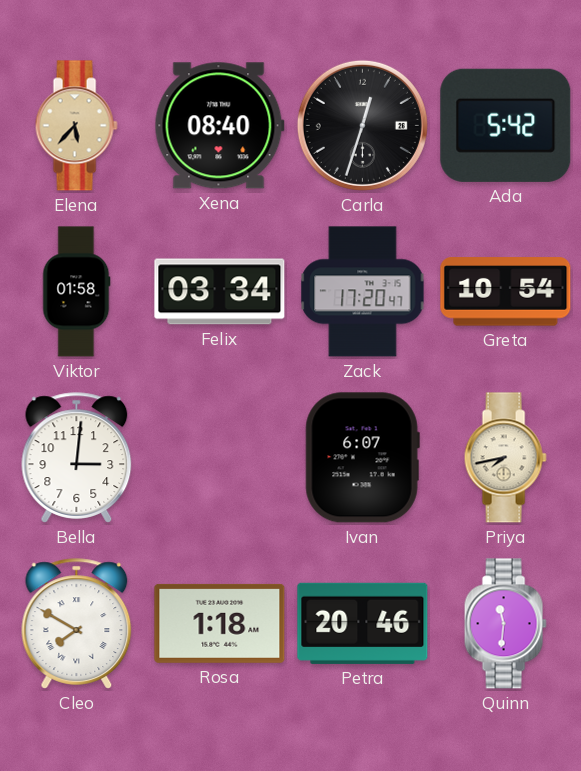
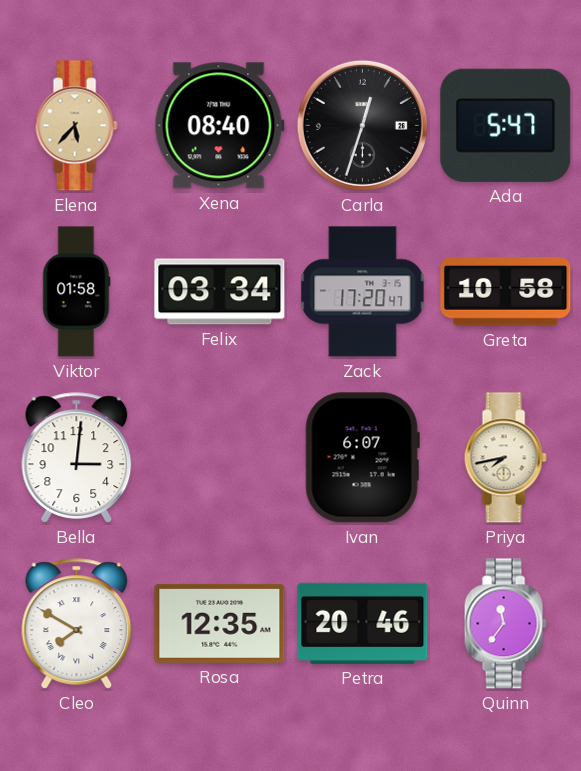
Ada: 5:42 -> 5:47 (506, 125)
Greta: 10:54 -> 10:58 (506, 292)
Rosa: 1:18 -> 12:35 (220, 623)
Quinn: 11:31 -> 11:36 (505, 624)
